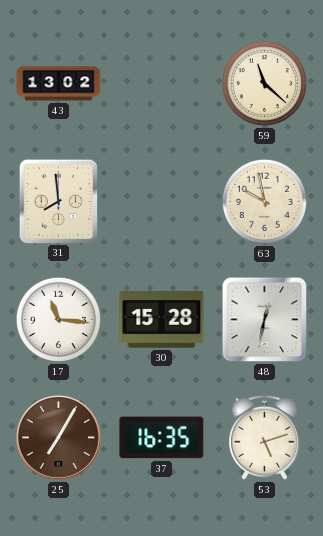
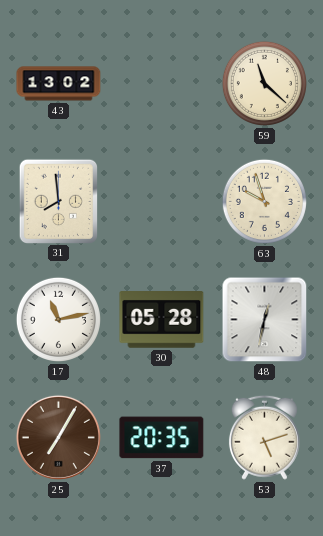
63: 9:58 -> 9:57 (264, 201)
17: 11:16 -> 11:13 (58, 319)
30: 15:28 -> 05:28 (162, 320)
37: 16:35 -> 20:35 (162, 438)
